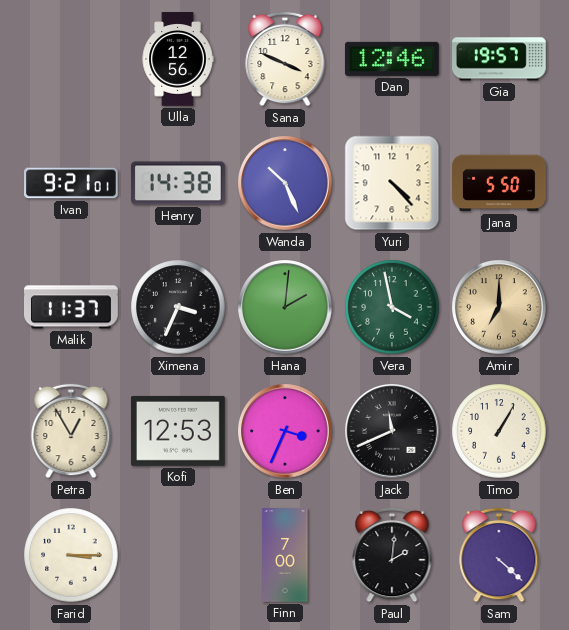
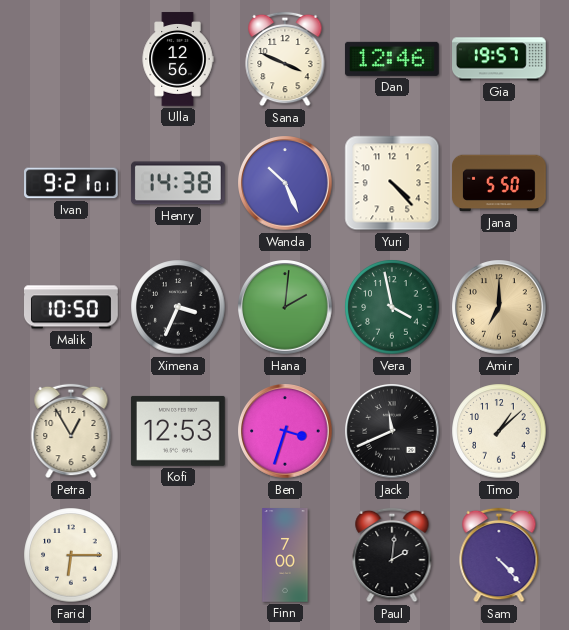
Malik: 11:37 -> 10:50 (72, 307)
Ben: 3:34 -> 3:33 (285, 431)
Timo: 1:05 -> 1:08 (499, 431)
Farid: 3:15 -> 6:15 (71, 555)
Sam: 4:22 -> 4:23 (499, 555)
